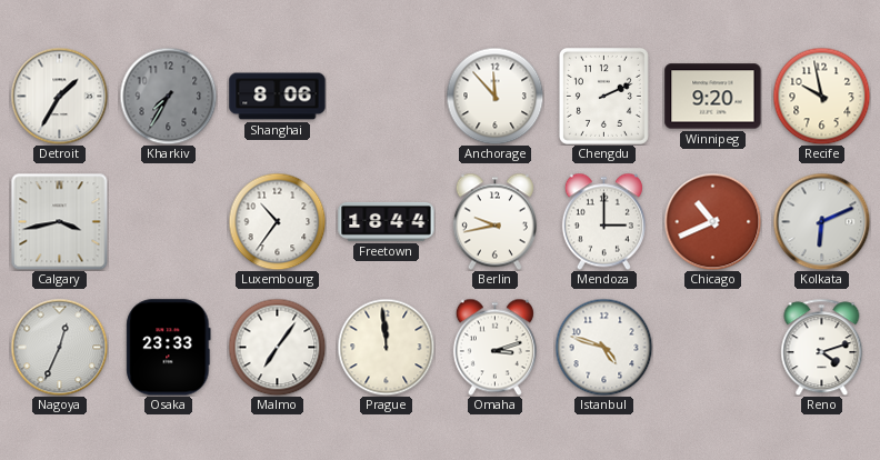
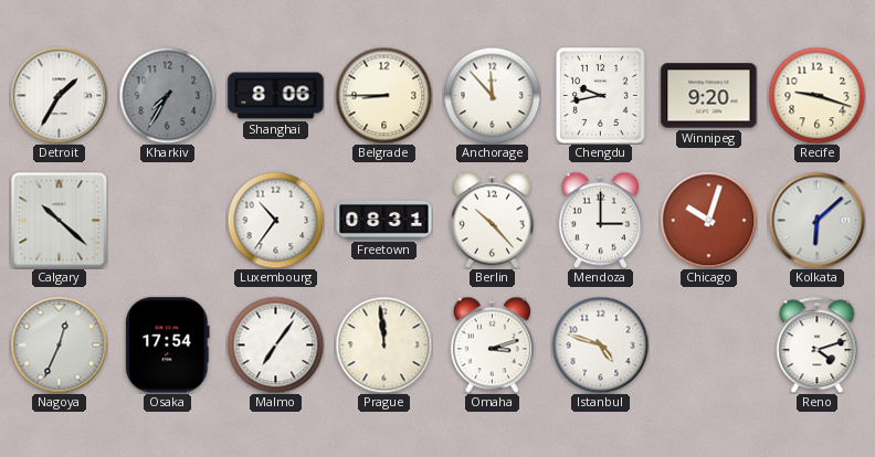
Belgrade: none -> 8:45 (383, 95)
Chengdu: 2:11 -> 9:43 (600, 95)
Recife: 9:58 -> 9:18 (816, 95)
Calgary: 3:43 -> 10:22 (59, 220)
Freetown: 18:44 -> 08:31 (384, 220)
Berlin: 9:43 -> 10:23 (492, 220)
Chicago: 10:41 -> 10:03 (708, 220)
Kolkata: 6:11 -> 6:08 (816, 220)
Osaka: 23:33 -> 17:54 (168, 346)
